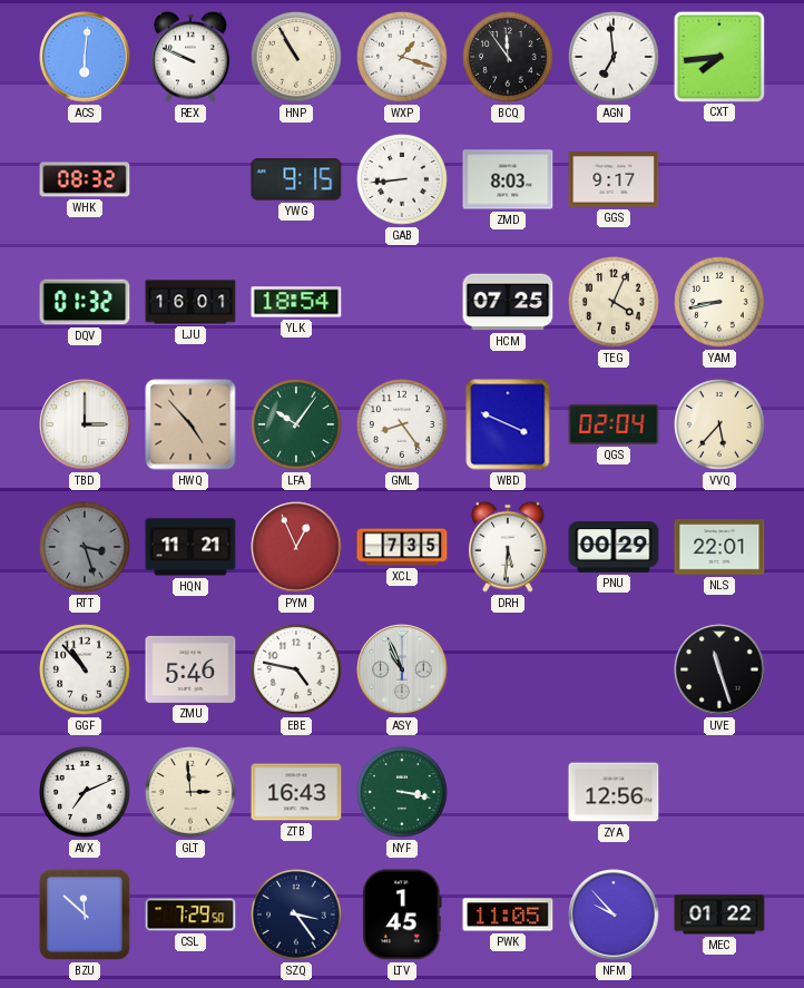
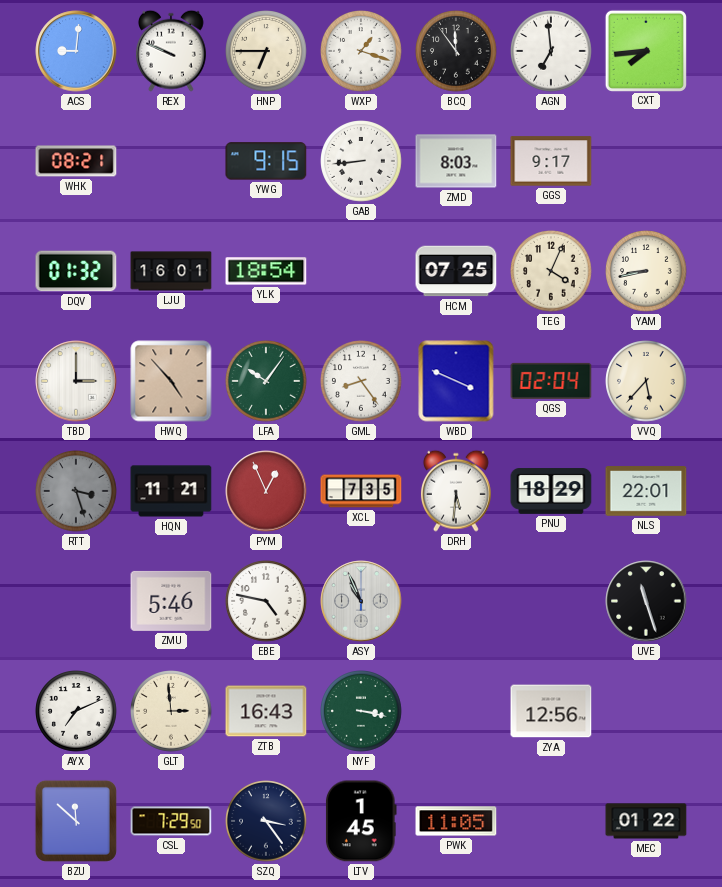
ACS: 6:01 -> 9:01 (76, 51)
HNP: 10:55 -> 6:45 (266, 51)
WHK: 08:32 -> 08:21 (76, 161)
PNU: 00:29 -> 18:29 (551, 491)
GGF: 10:53 -> none (85, 669)
NFM: 9:53 -> none (614, 914)
